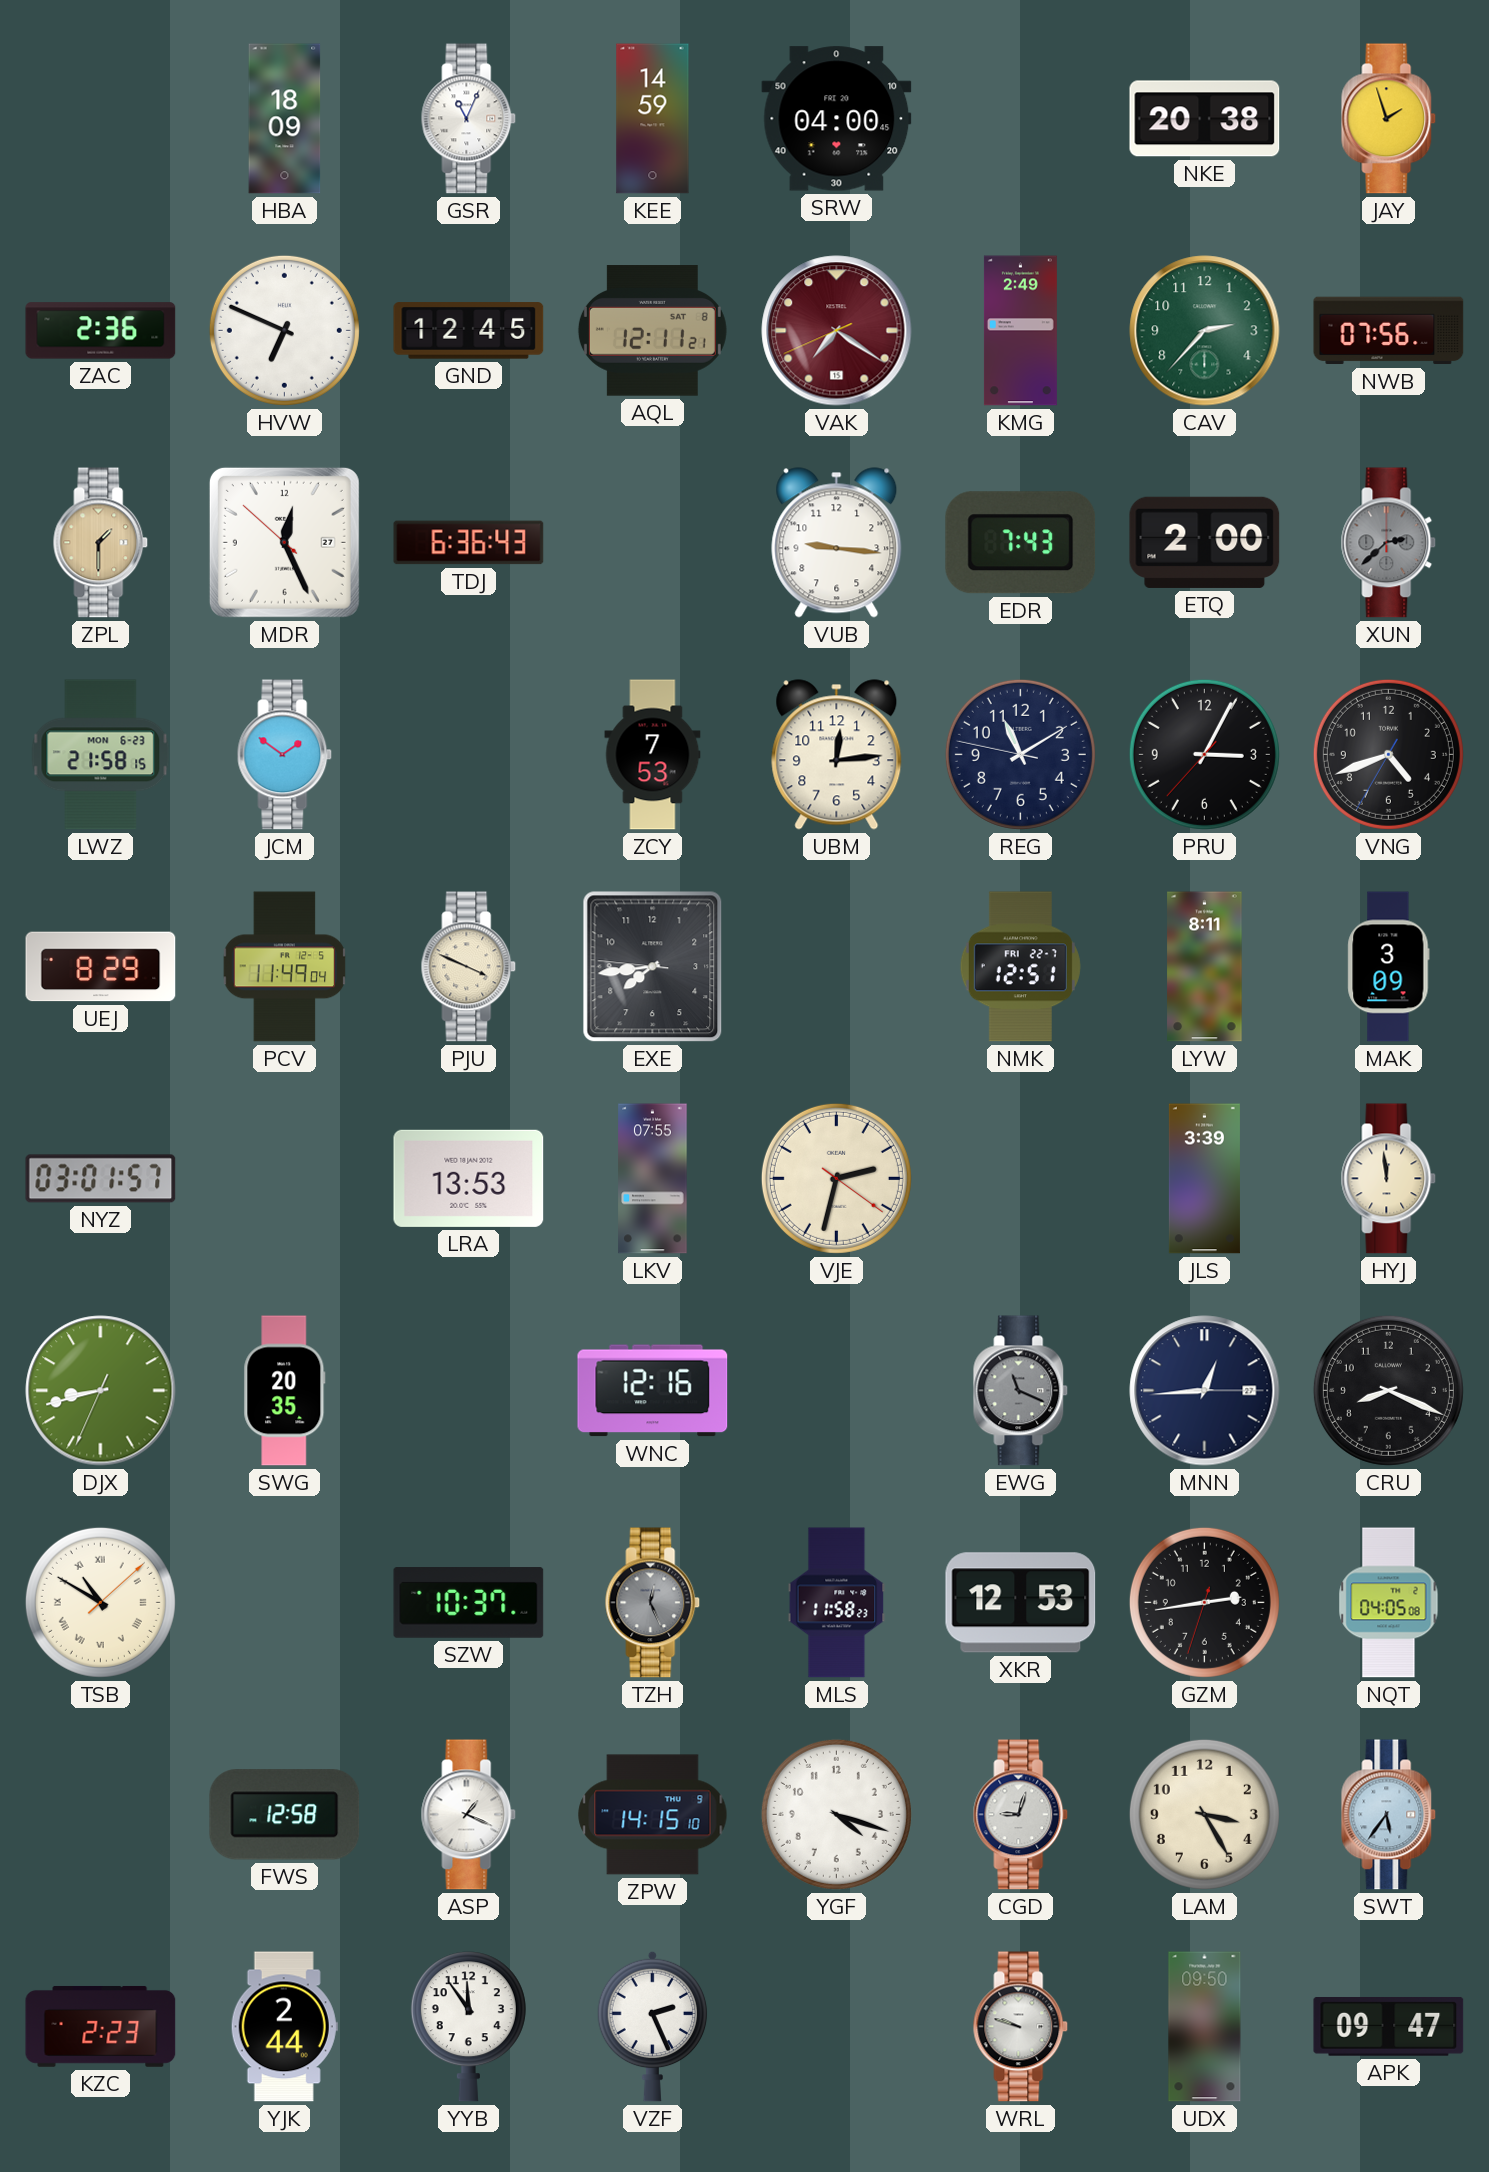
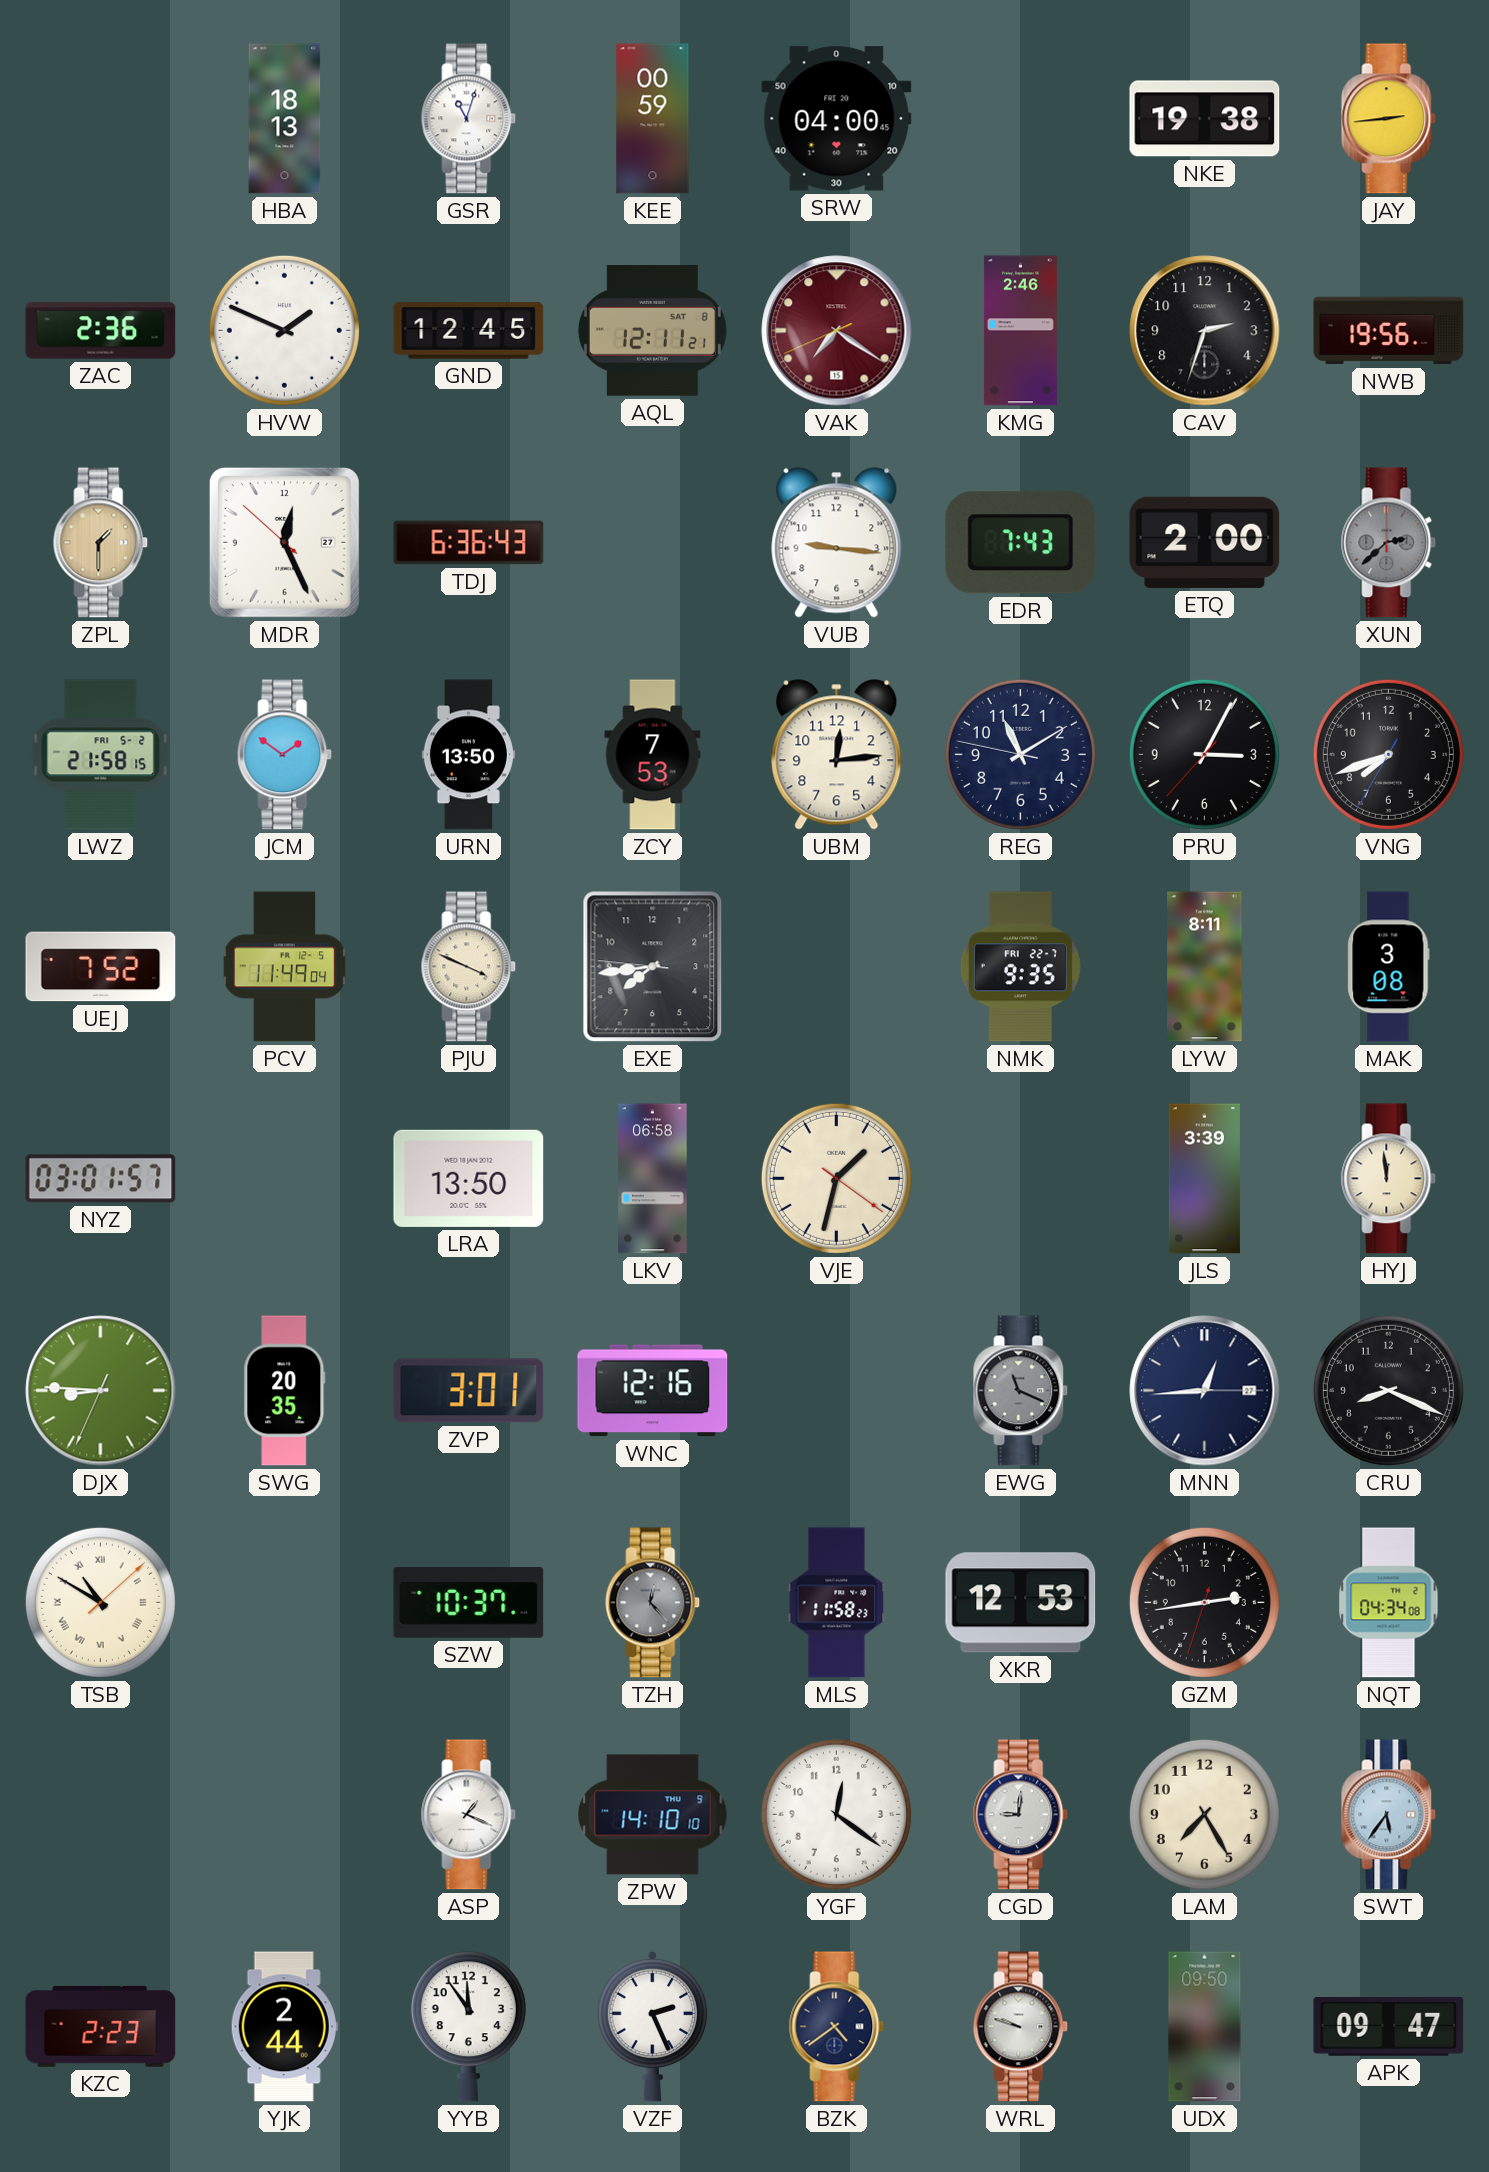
HBA: 18:09 -> 18:13 (285, 119)
GSR: 11:04 -> 11:03 (469, 119)
KEE: 14:59 -> 00:59 (653, 119)
NKE: 20:38 -> 19:38 (1205, 119)
JAY: 1:57 -> 2:44 (1389, 119)
HVW: 6:49 -> 1:49 (284, 330)
KMG: 2:49 -> 2:46 (1020, 331)
CAV: 2:37 -> 2:33 (1205, 331)
CAV dial: green -> black (1205, 331)
NWB: 07:56 -> 19:56 (1389, 331)
LWZ date: MON 6-23 -> FRI 5-2 (101, 755)
URN: none -> 13:50 (468, 755)
VNG: 4:41 -> 7:41 (1388, 754)
UEJ: 8:29 -> 7:52 (101, 967)
NMK: 12:51 -> 9:35 (1020, 967)
MAK: 3:09 -> 3:08 (1389, 967)
LRA: 13:53 -> 13:50 (469, 1178)
LKV: 07:55 -> 06:58 (653, 1179)
VJE: 2:32 -> 1:32 (836, 1178)
DJX: 8:42 -> 8:45 (101, 1391)
ZVP: none -> 3:01 (469, 1391)
TZH: 12:26 -> 12:23 (653, 1603)
NQT: 04:05 -> 04:34 (1389, 1603)
FWS: 12:58 -> none (285, 1815)
ZPW: 14:15 -> 14:10 (653, 1815)
YGF: 4:18 -> 12:21 (836, 1814)
CGD: 9:03 -> 9:01 (1021, 1815)
LAM: 3:25 -> 7:25 (1204, 1814)
BZK: none -> 4:39 (837, 2027)
